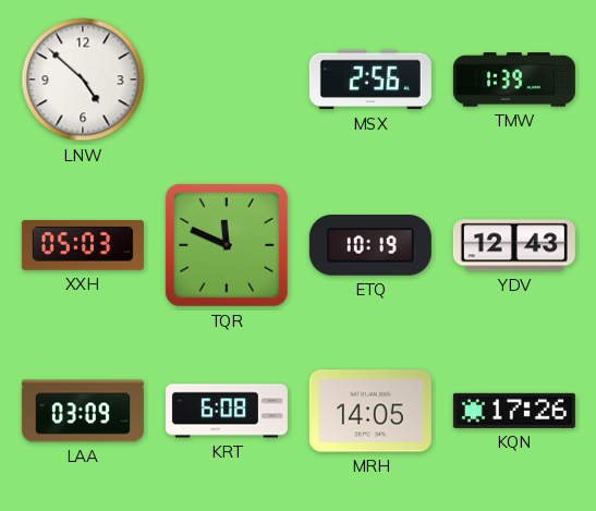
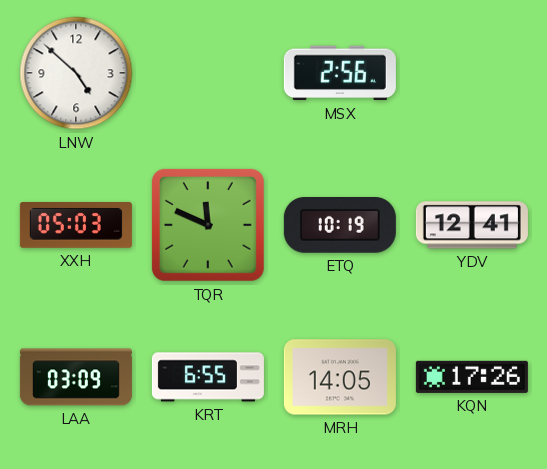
TMW: 1:39 -> none (514, 80)
YDV: 12:43 -> 12:41 (472, 225)
KRT: 6:08 -> 6:55 (208, 377)
